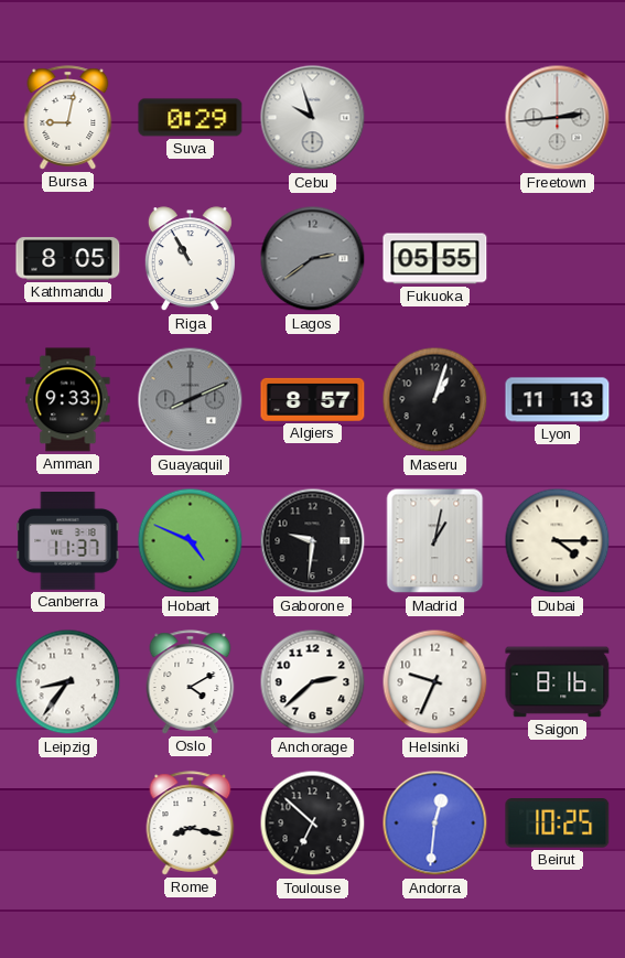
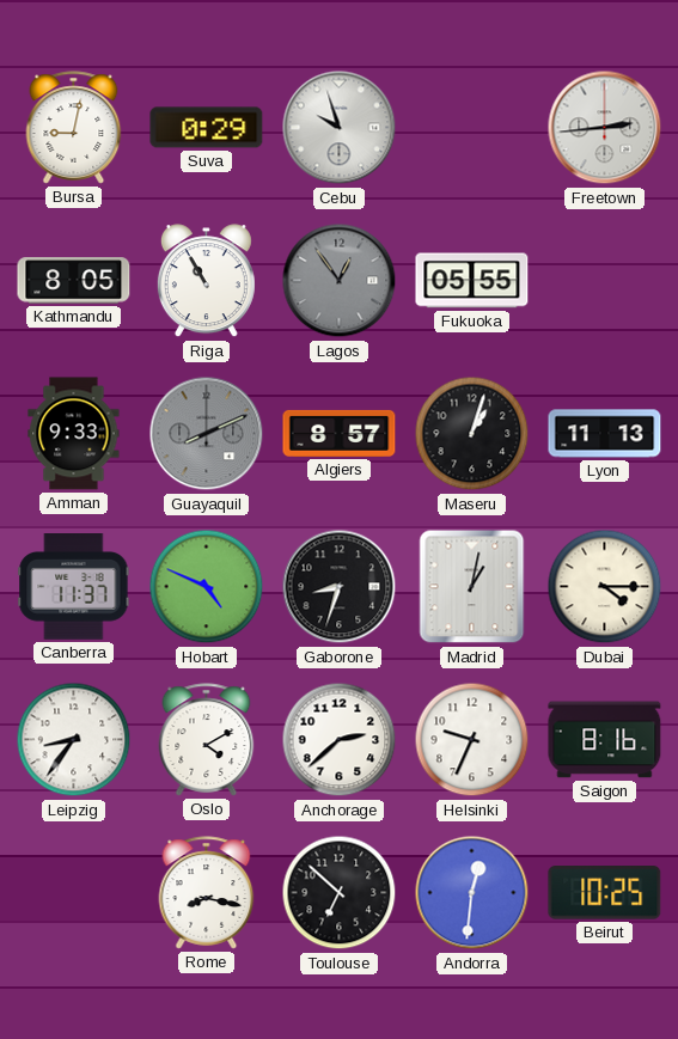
Lagos: 2:39 -> 12:54 (340, 281)
Gaborone: 9:31 -> 8:33 (340, 587)
